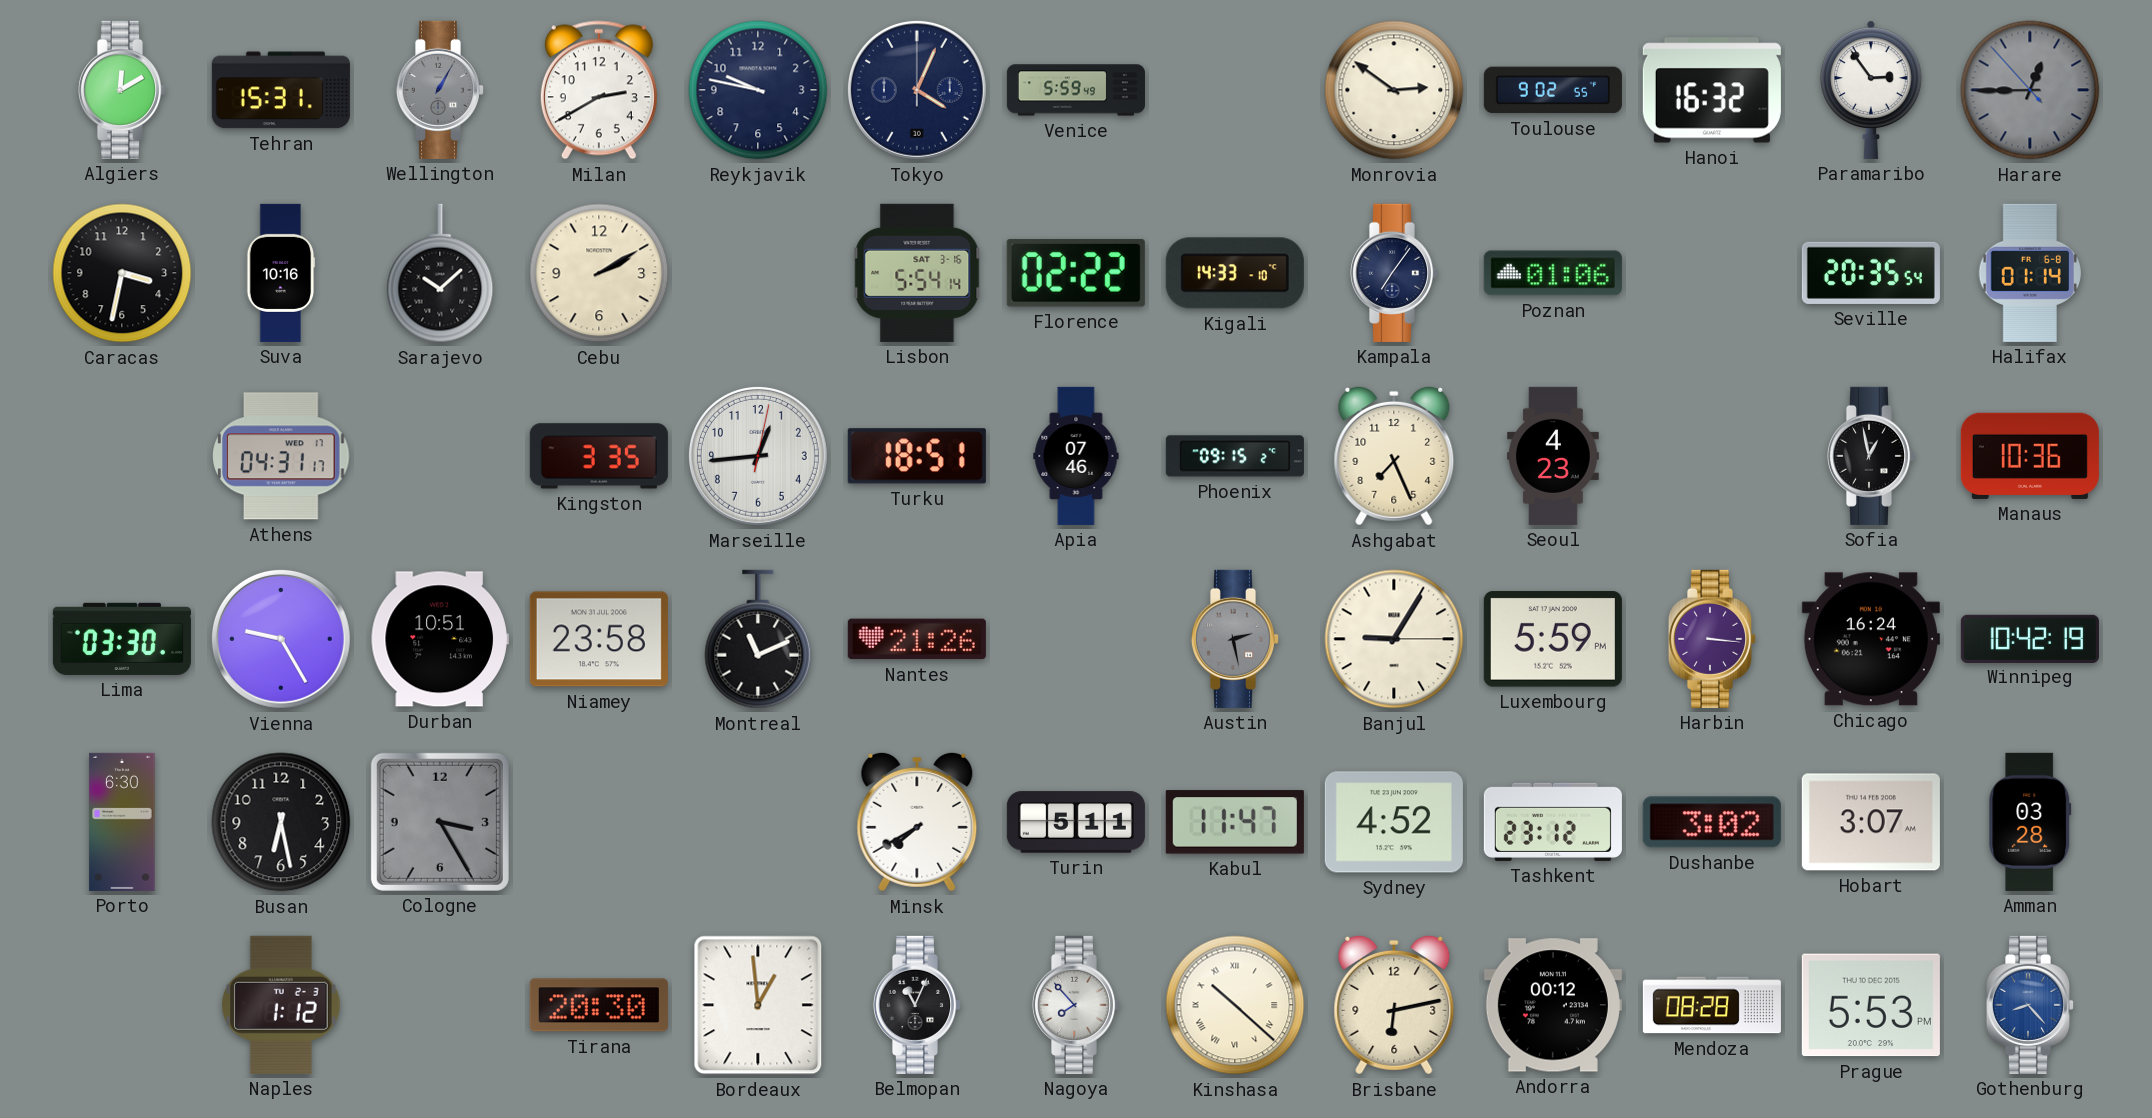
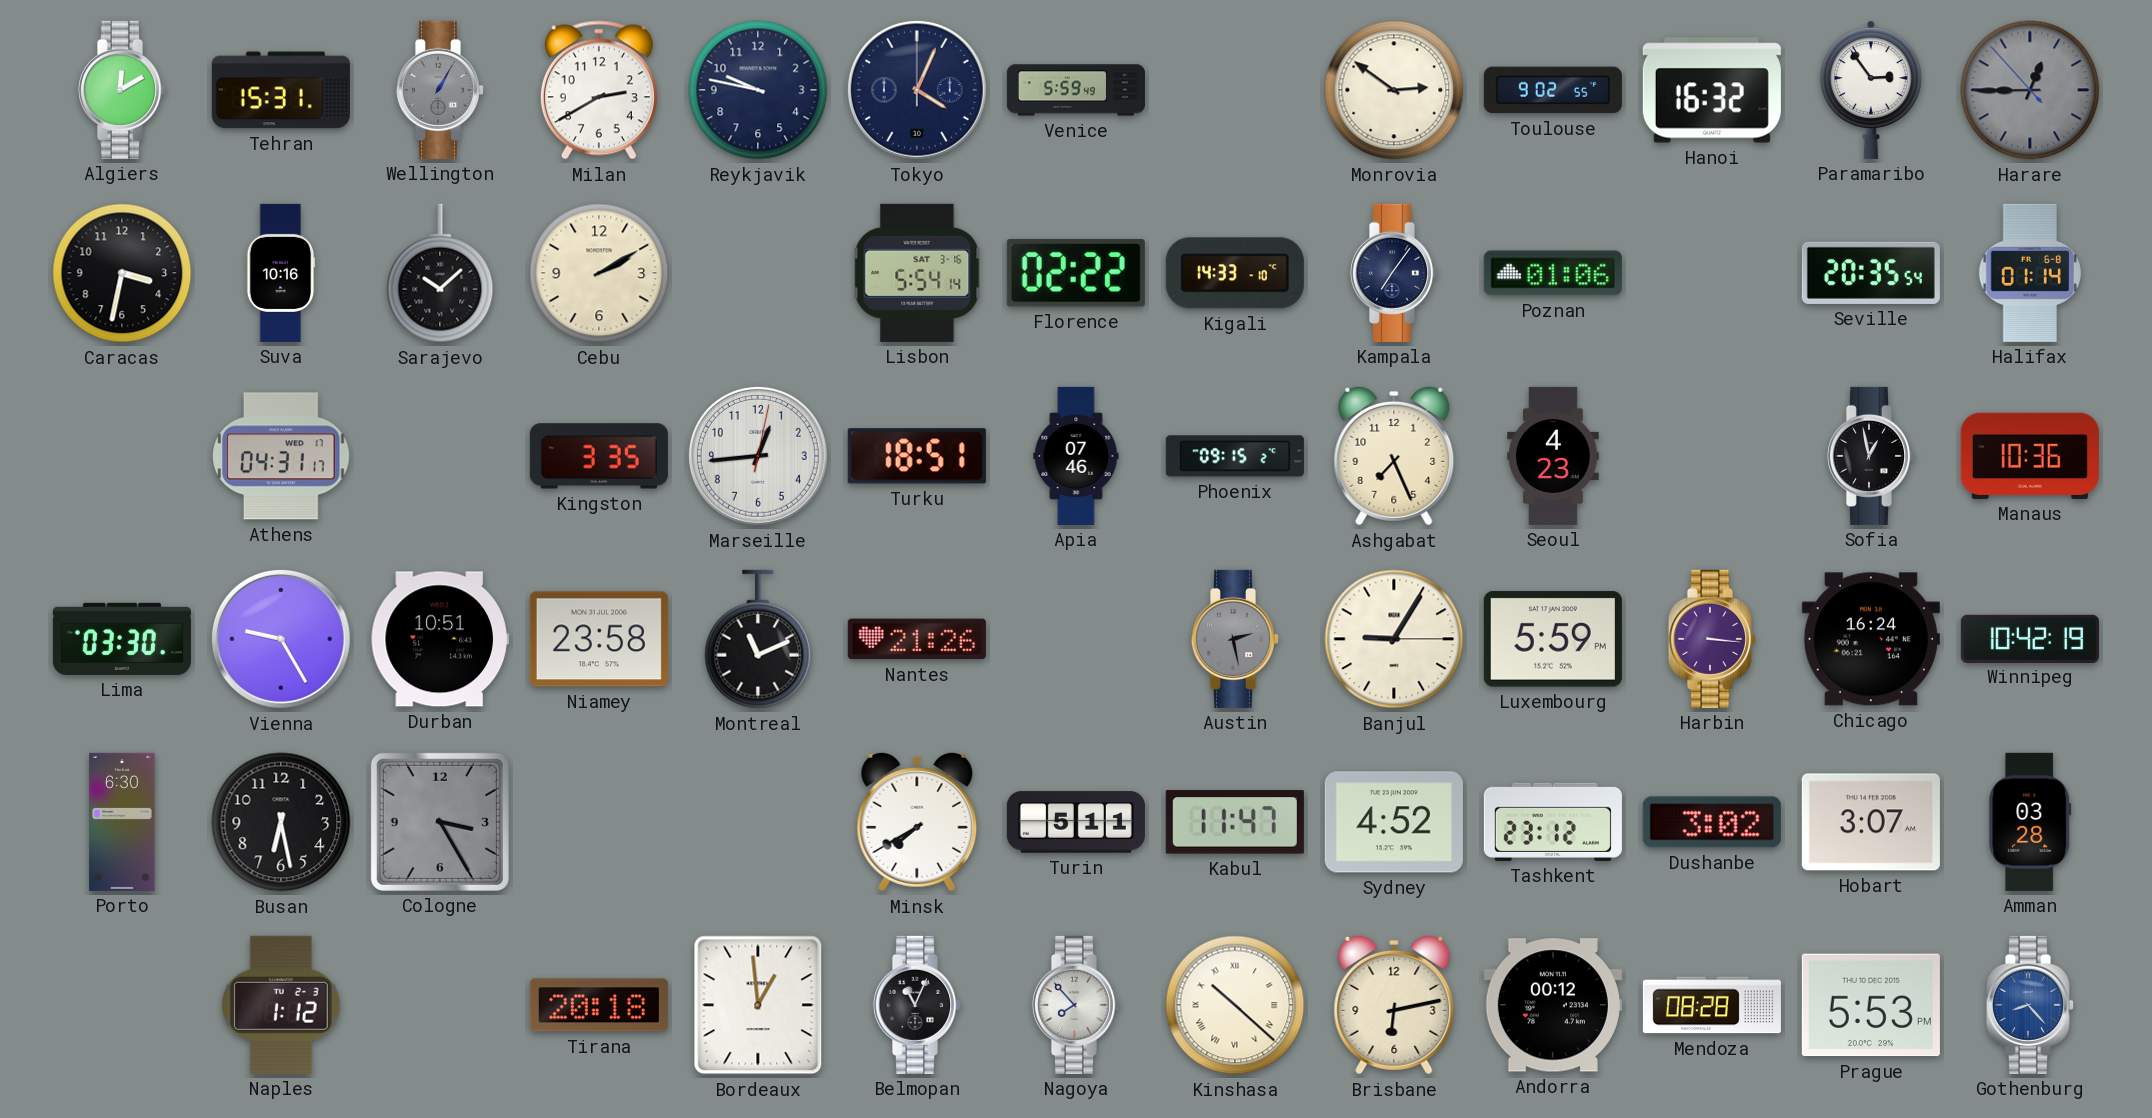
Tirana: 20:30 -> 20:18 (599, 1005)
